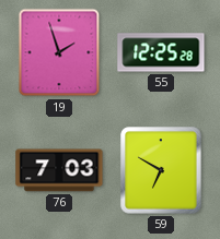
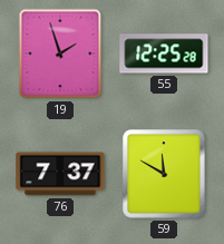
76: 7:03 -> 7:37 (60, 174)
59: 6:50 -> 11:50 (164, 174)
